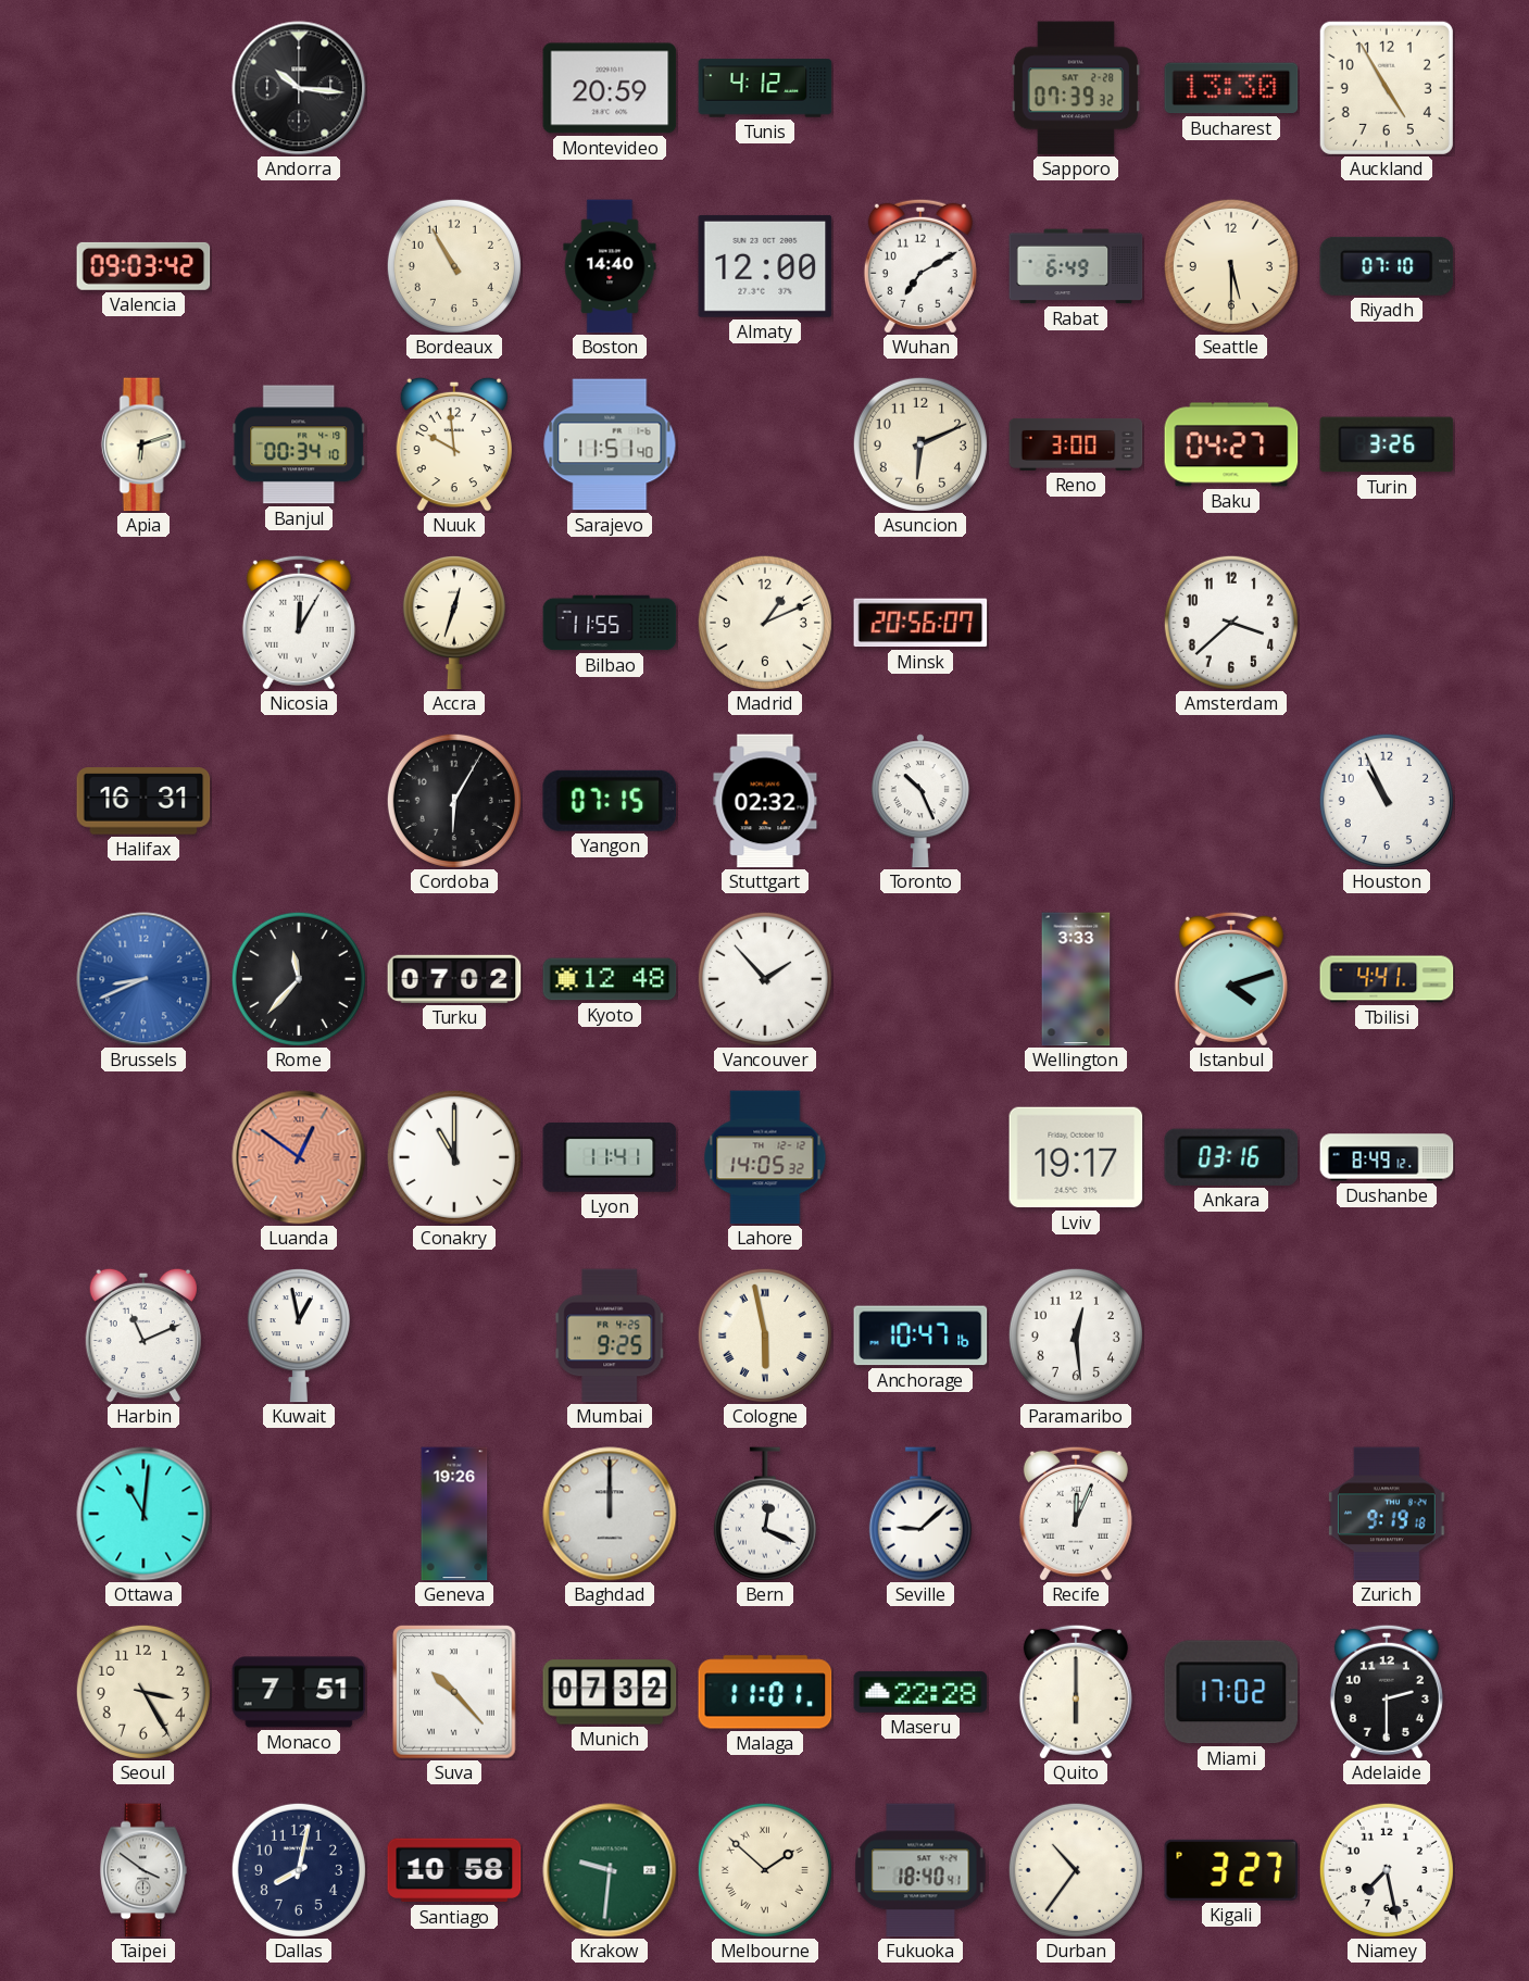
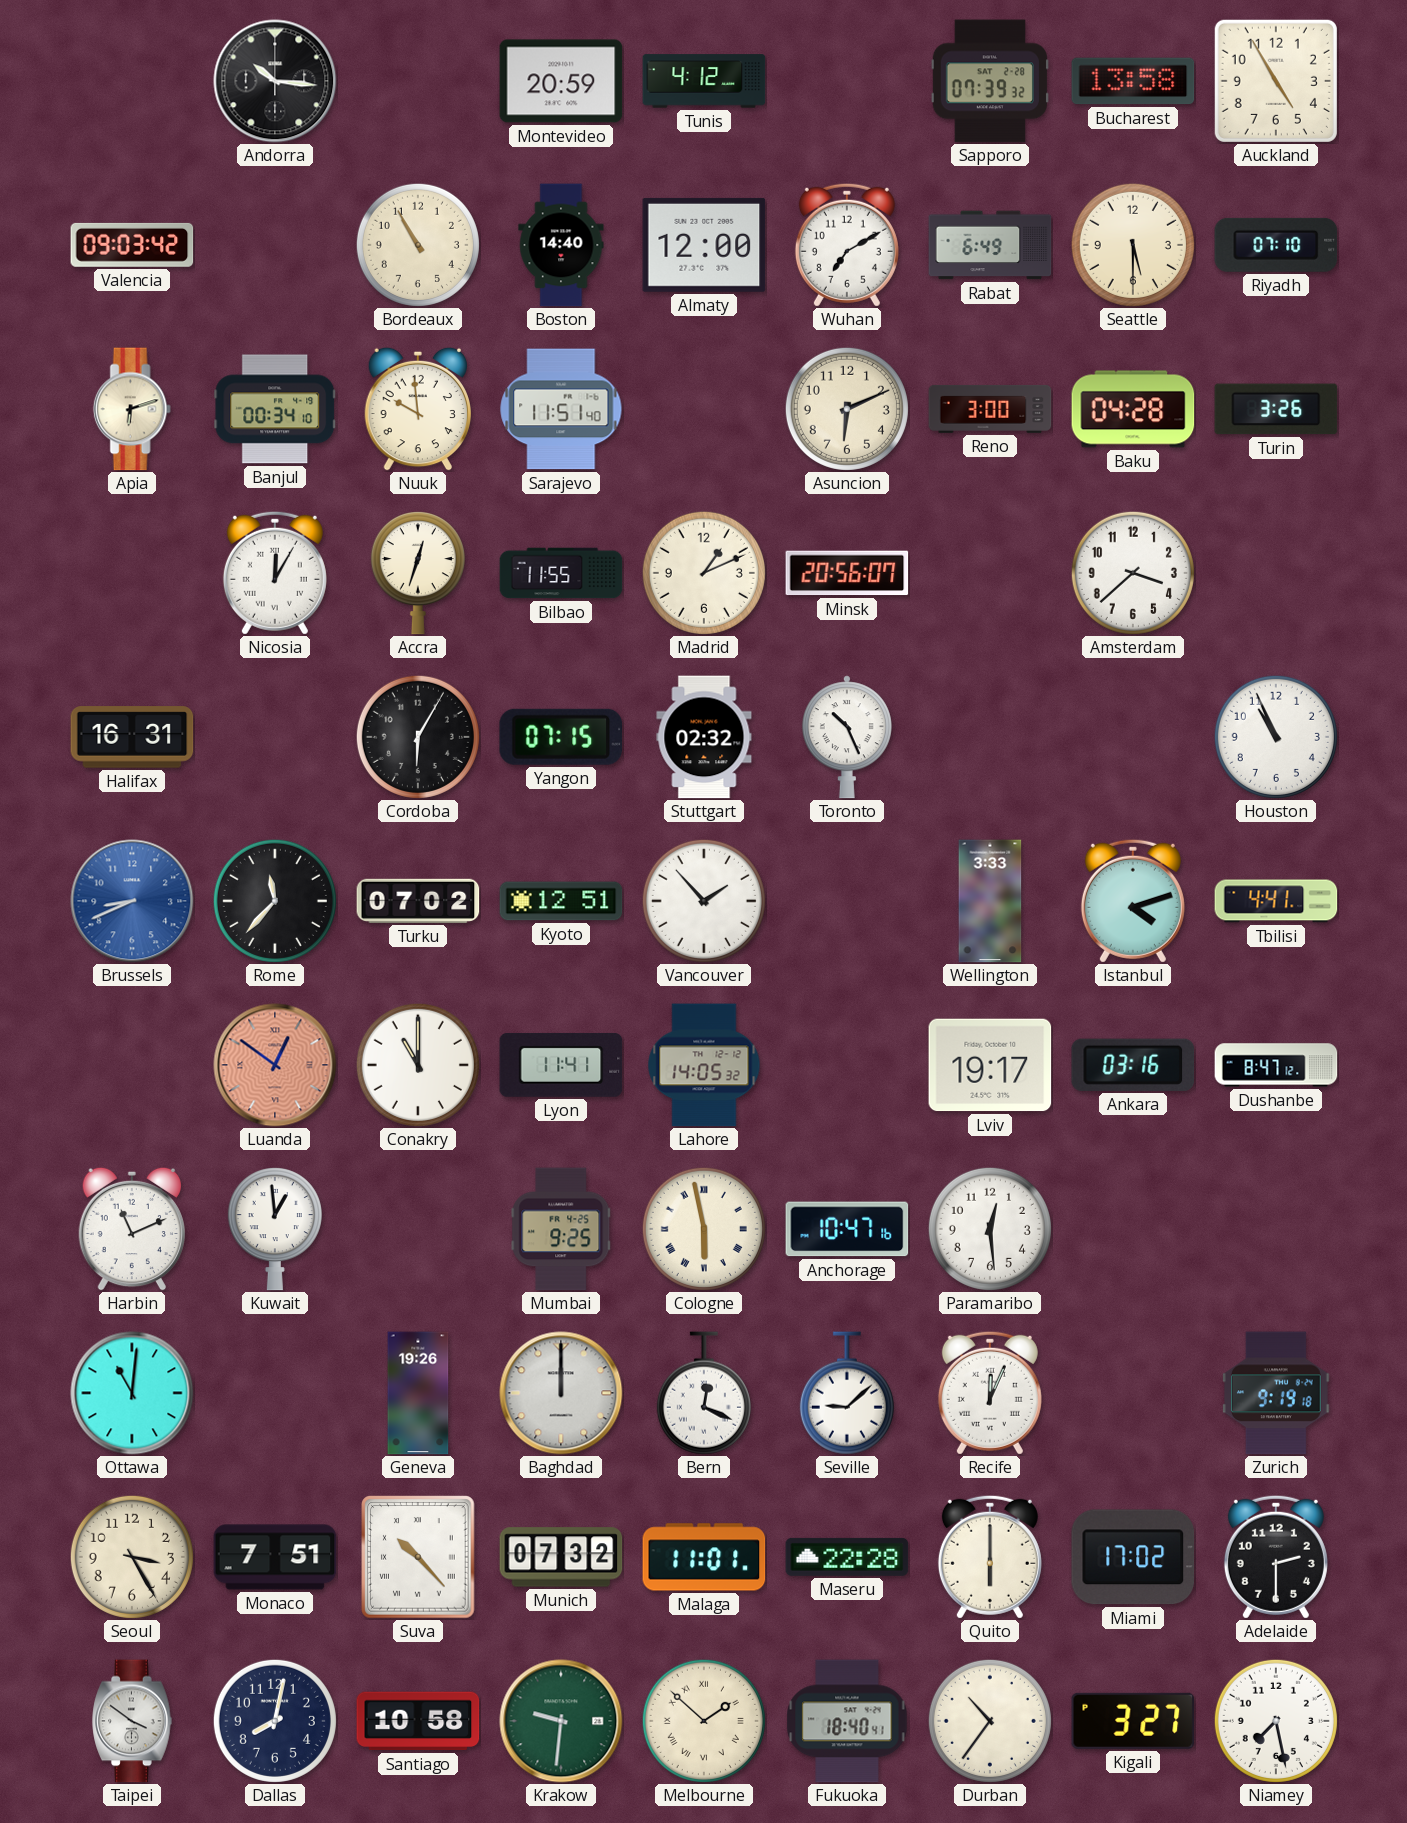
Bucharest: 13:30 -> 13:58 (1133, 81)
Baku: 04:27 -> 04:28 (1133, 409)
Kyoto: 12:48 -> 12:51 (561, 901)
Dushanbe: 8:49 -> 8:47 (1276, 1065)
Kuwait: 12:58 -> 12:59 (275, 1230)
